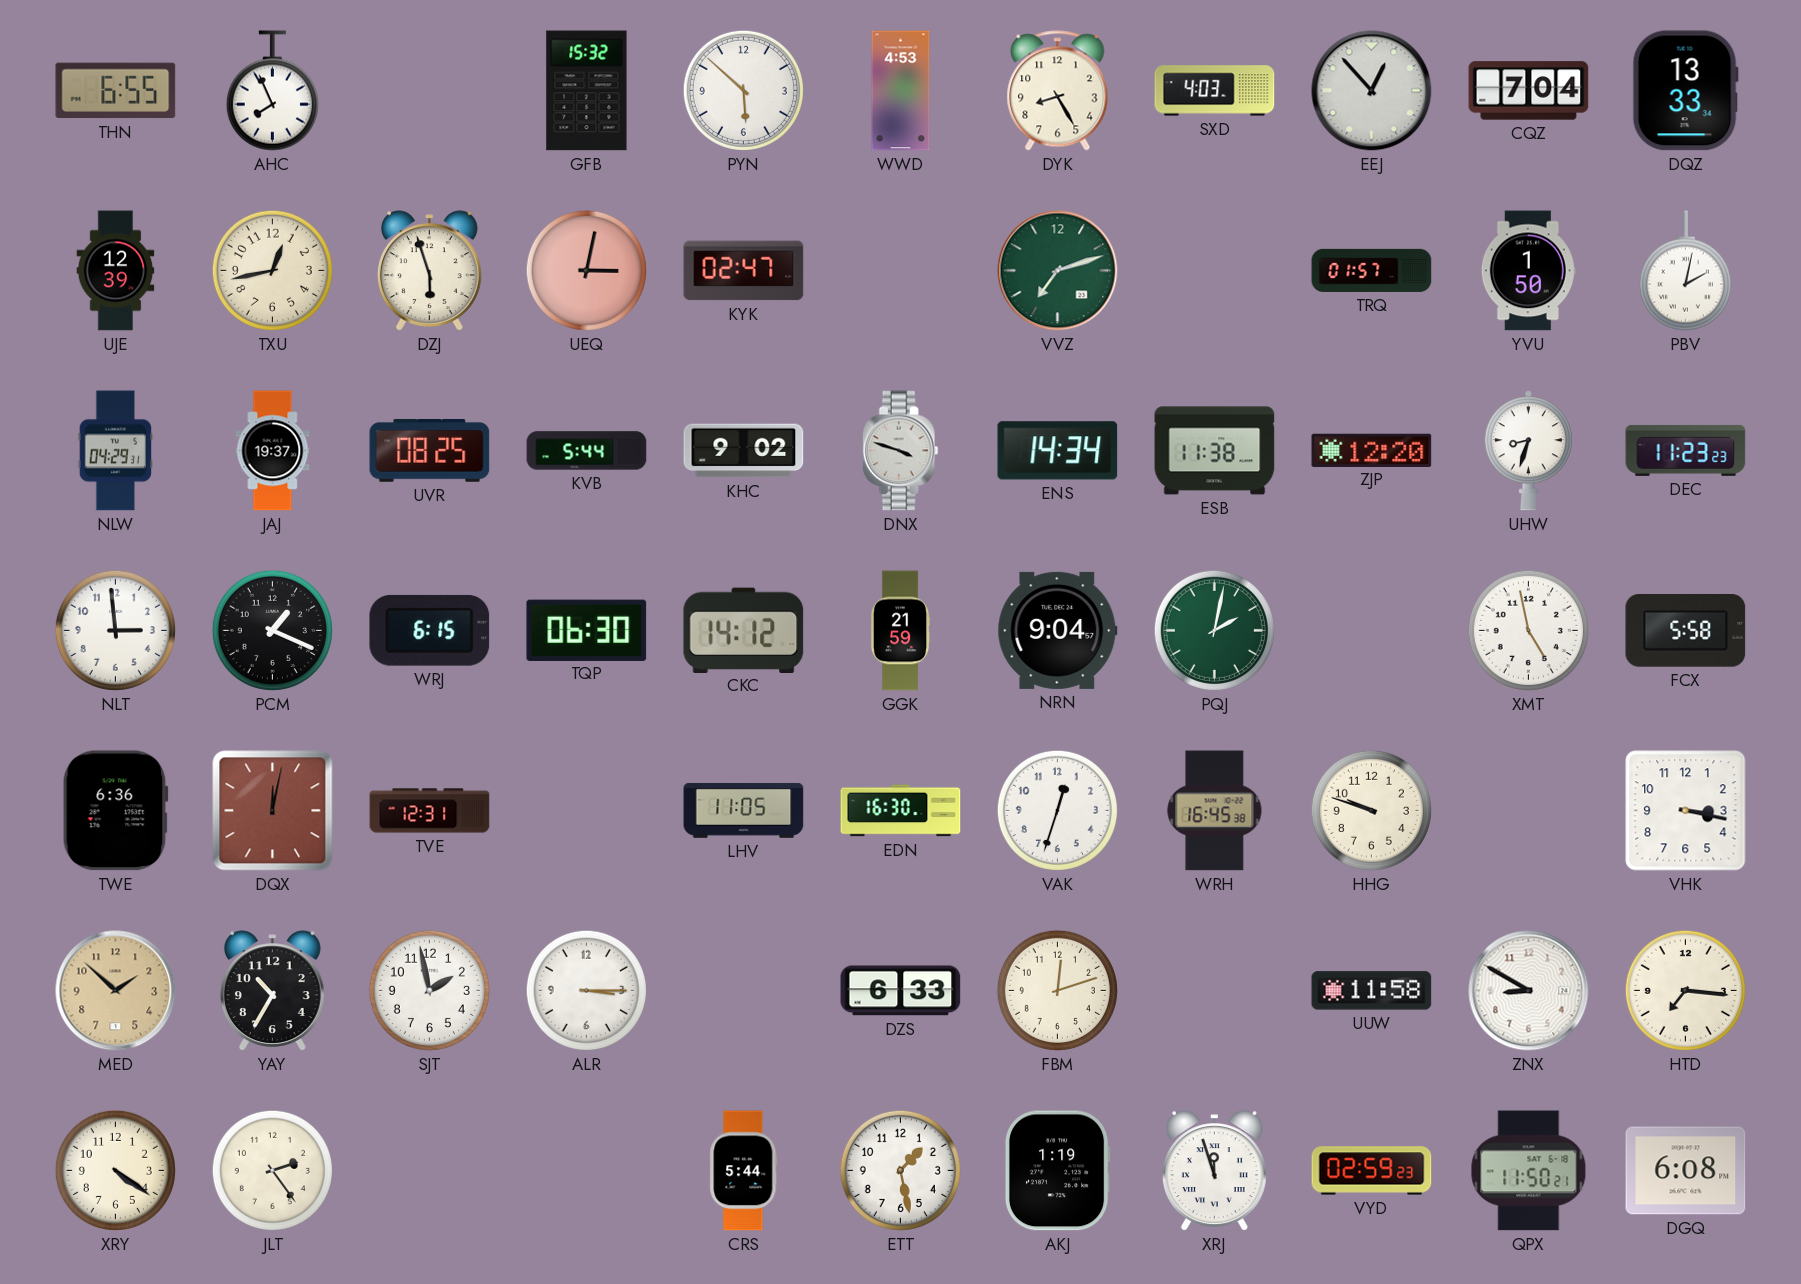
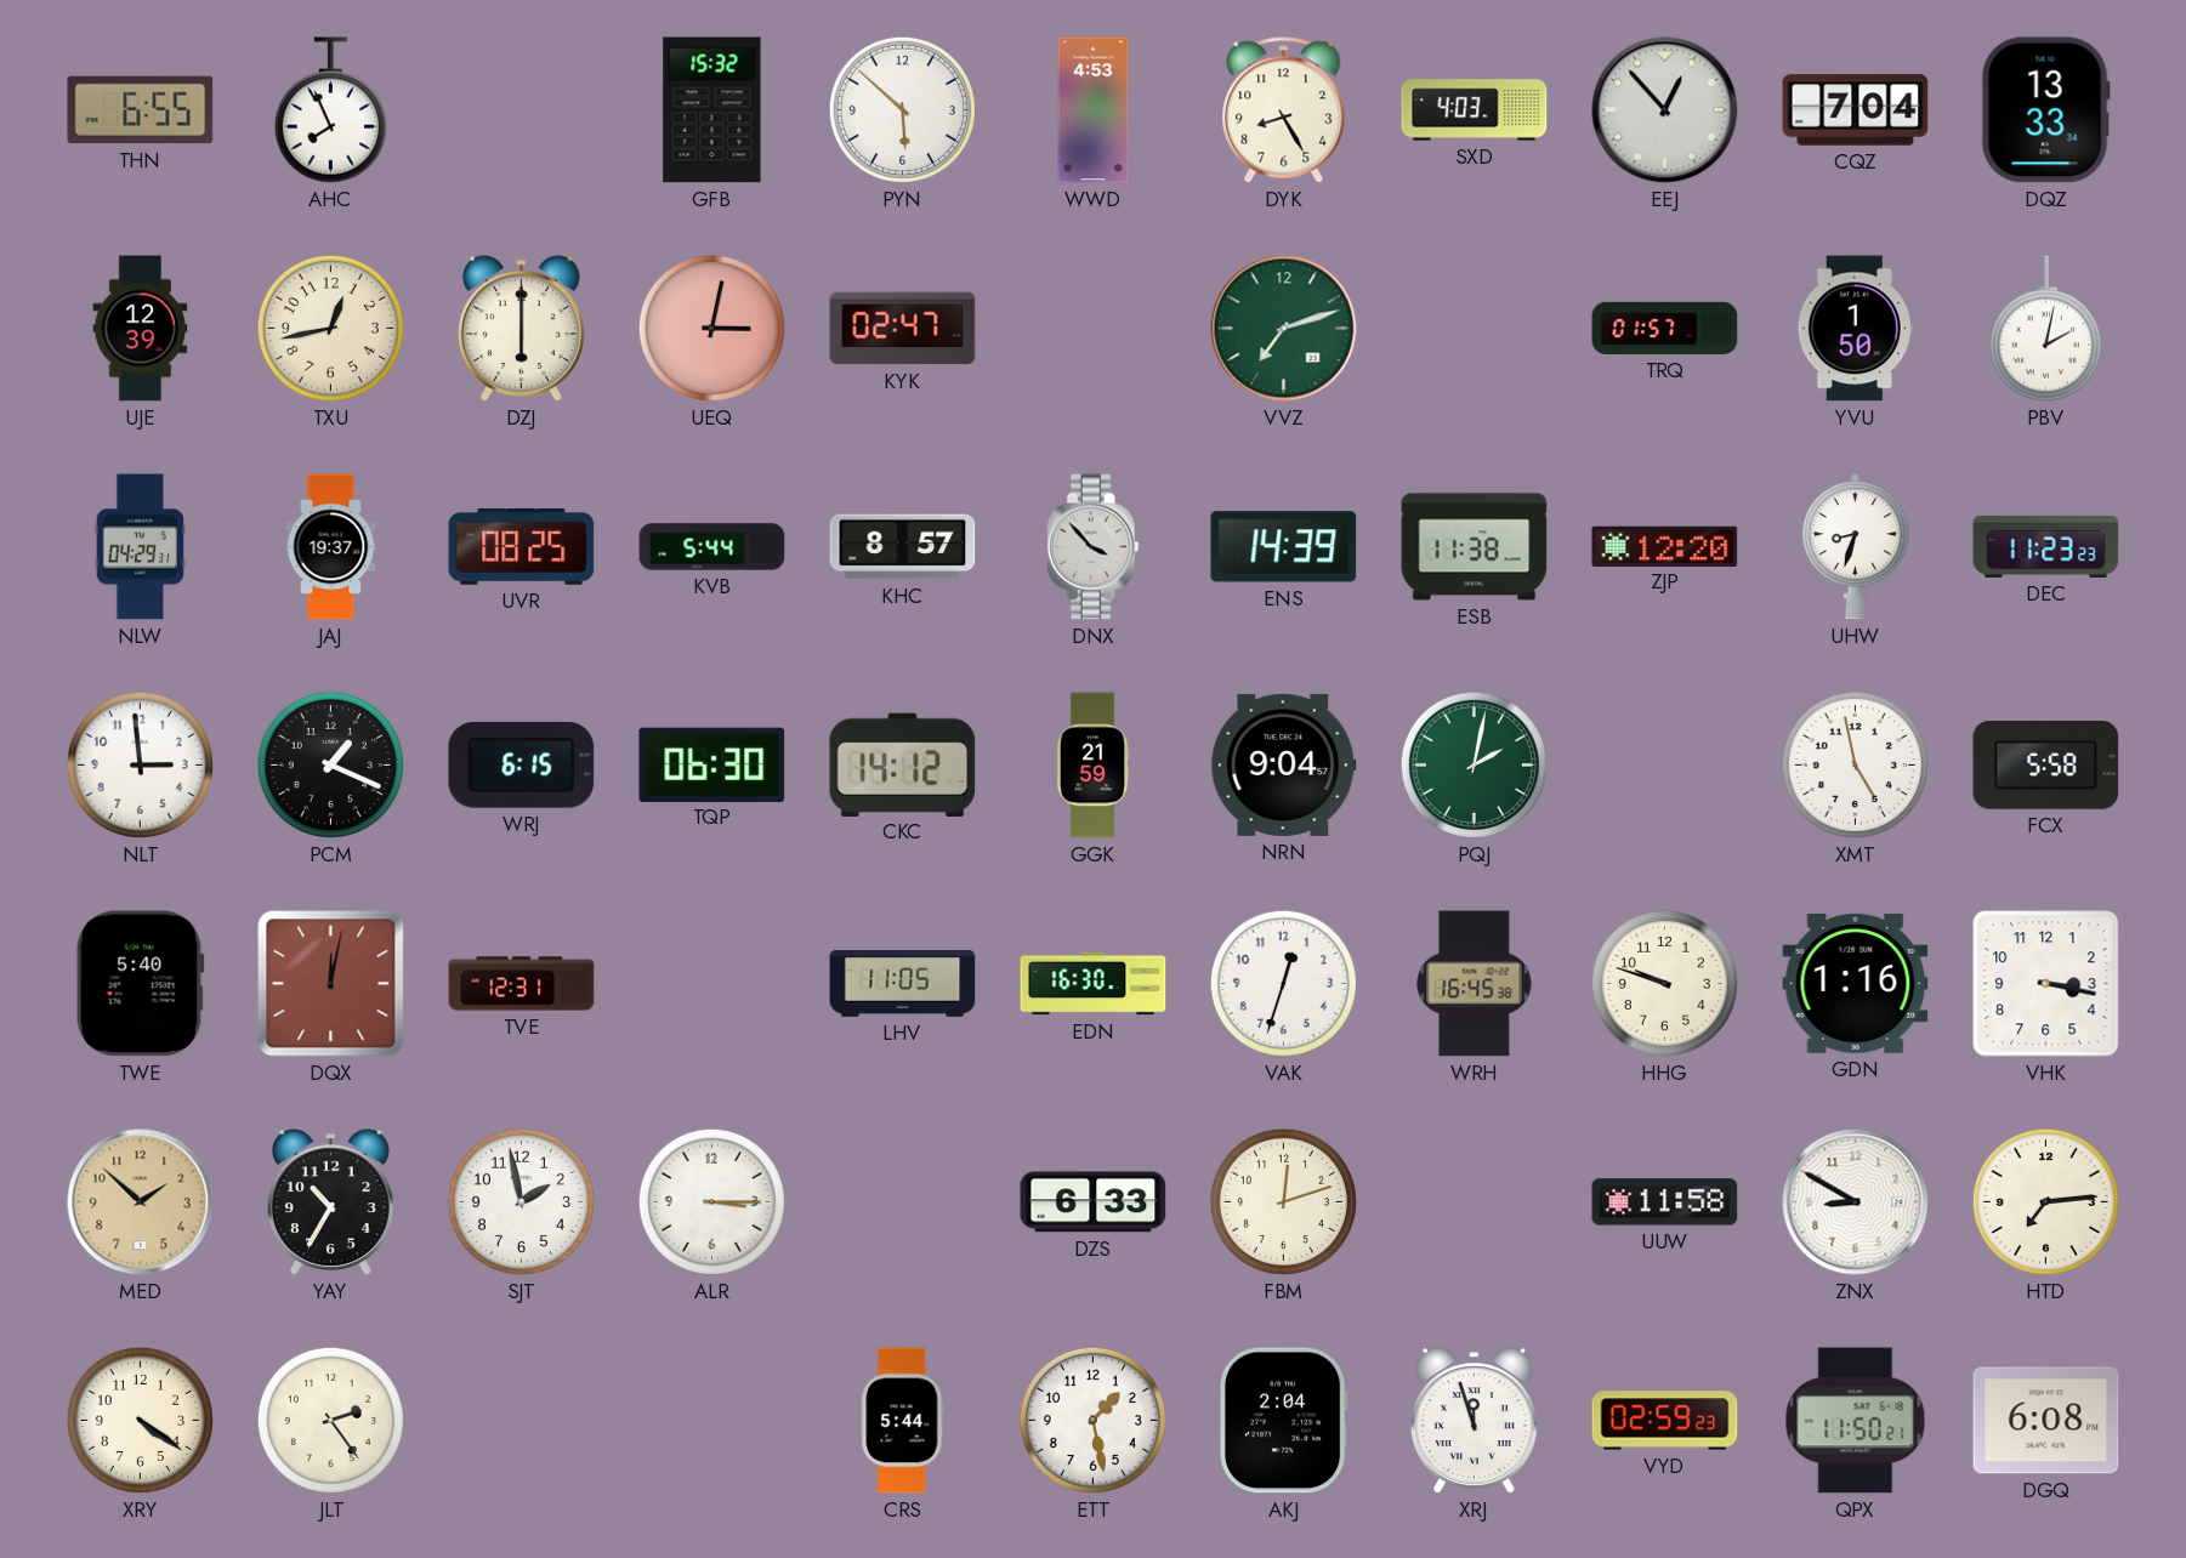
DZJ: 5:57 -> 6:00 (521, 329)
KHC: 9:02 -> 8:57 (903, 547)
DNX: 3:48 -> 3:53 (1092, 547)
ENS: 14:34 -> 14:39 (1284, 547)
TWE: 6:36 -> 5:40 (140, 984)
GDN: none -> 1:16 (1856, 983)
HTD: 7:16 -> 7:14 (2045, 1201)
AKJ: 1:19 -> 2:04 (1283, 1421)
